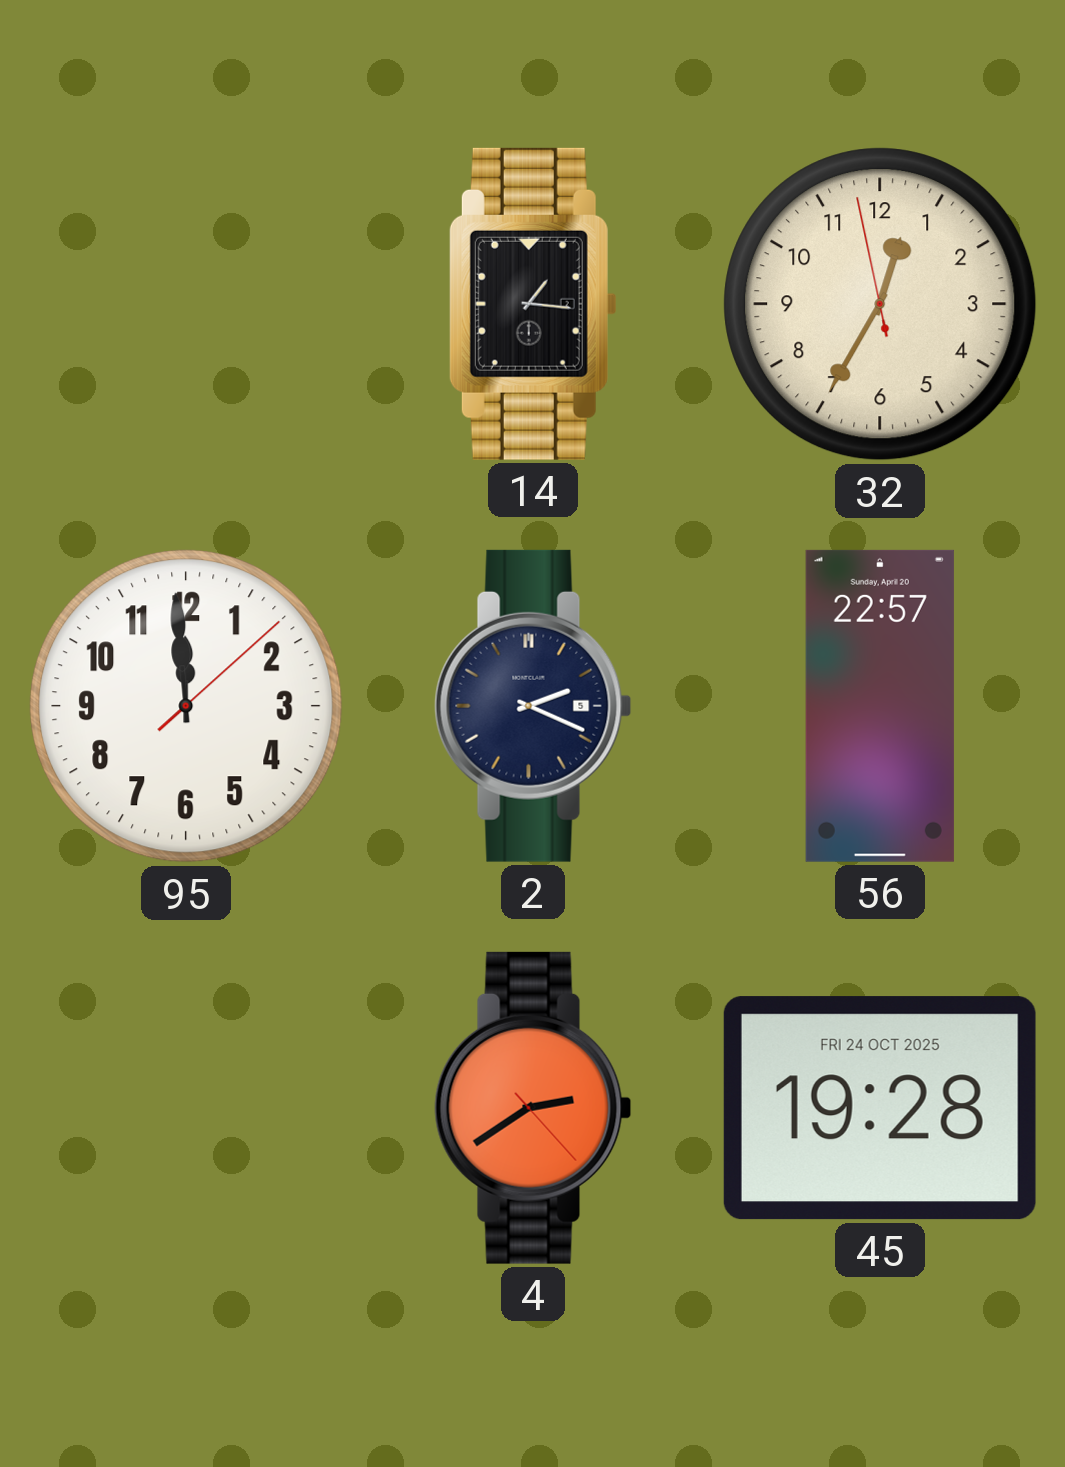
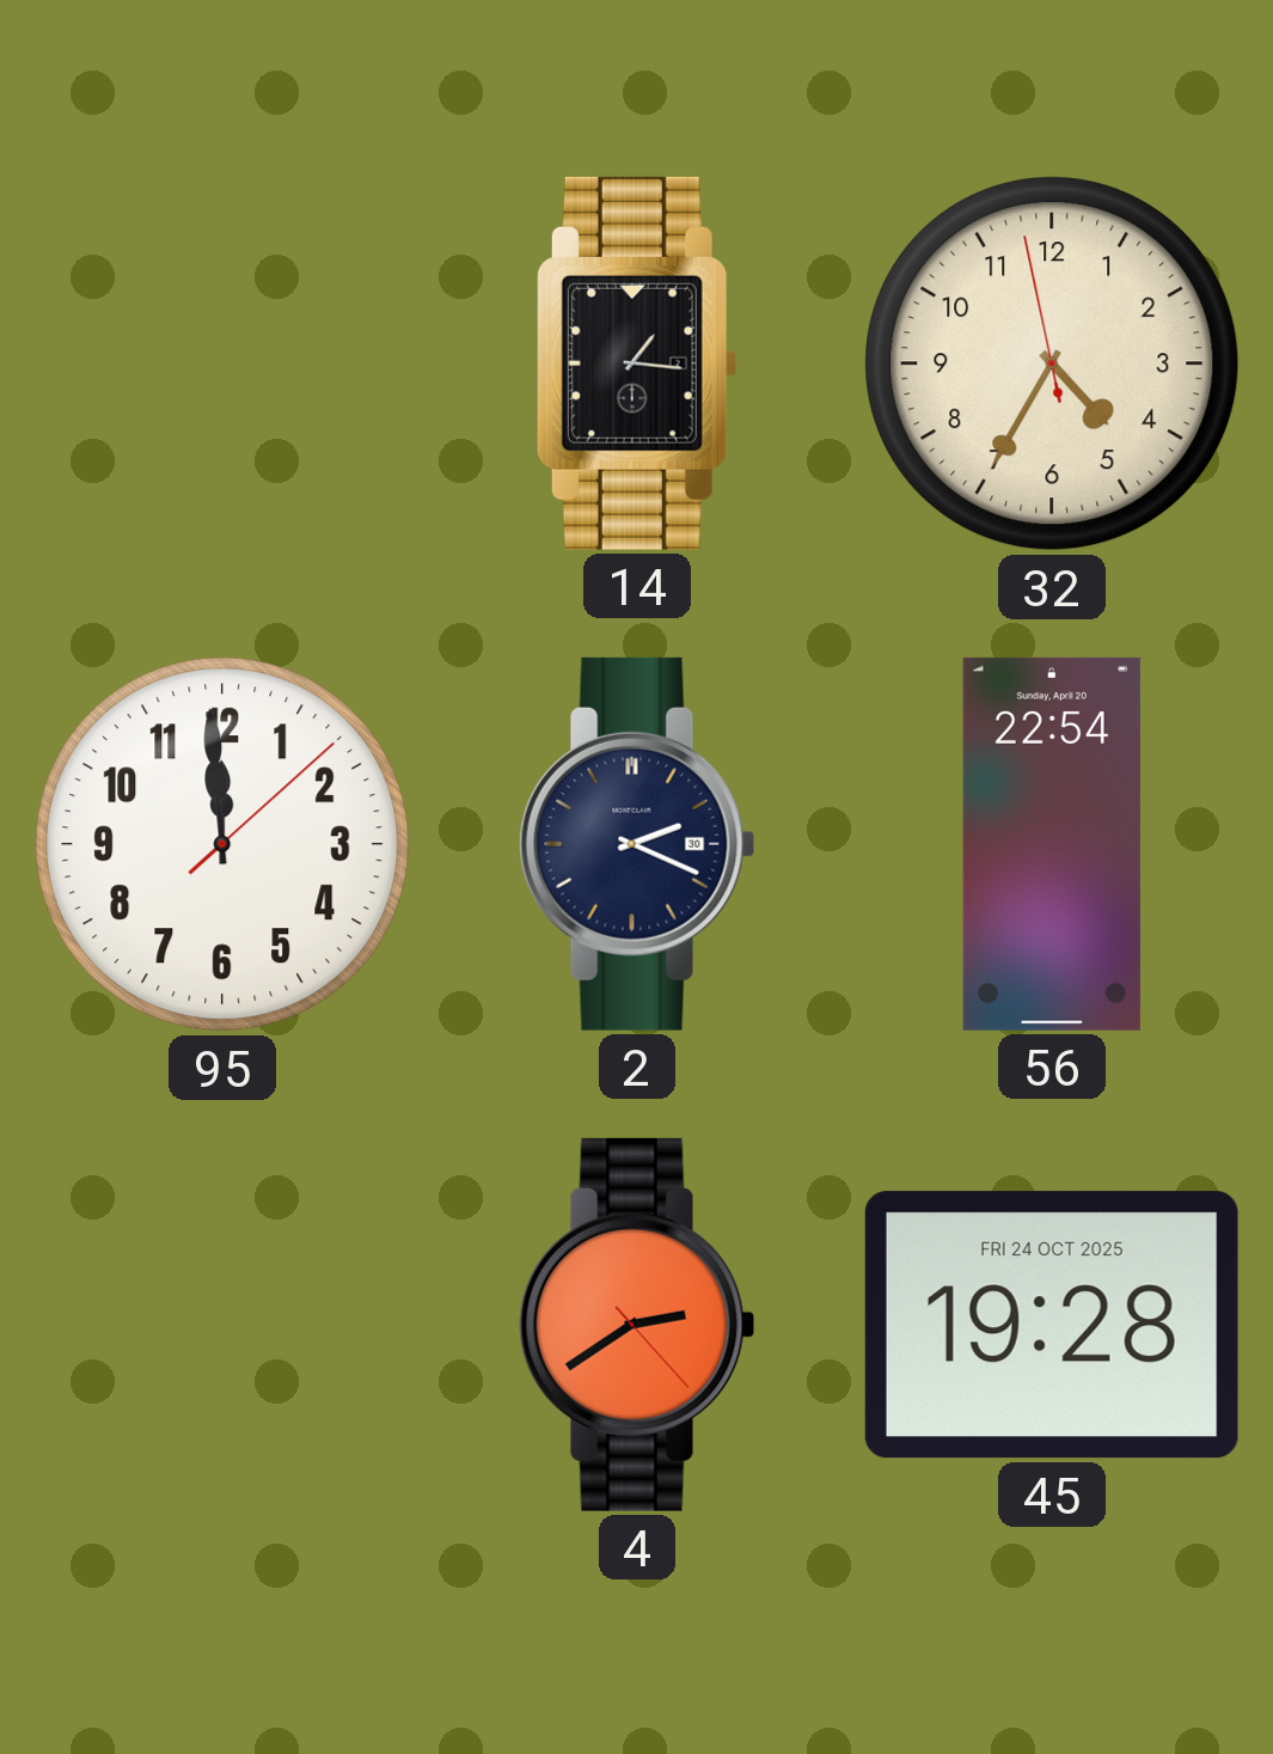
32: 12:34 -> 4:34 (1052, 363)
2 date: 5 -> 30 (637, 844)
56: 22:57 -> 22:54 (1052, 844)
